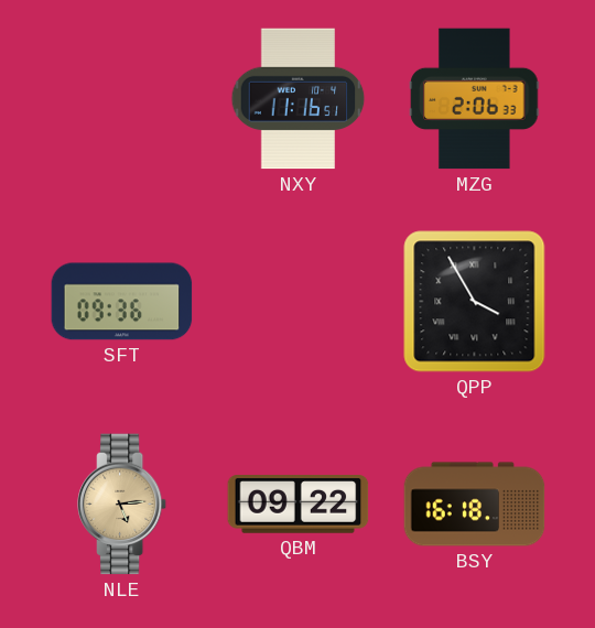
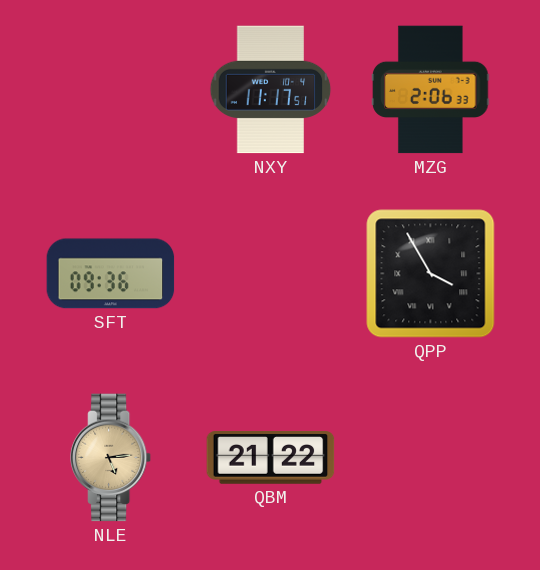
NXY: 11:16 -> 11:17 (271, 90)
QBM: 09:22 -> 21:22 (271, 458)
BSY: 16:18 -> none (475, 505)
